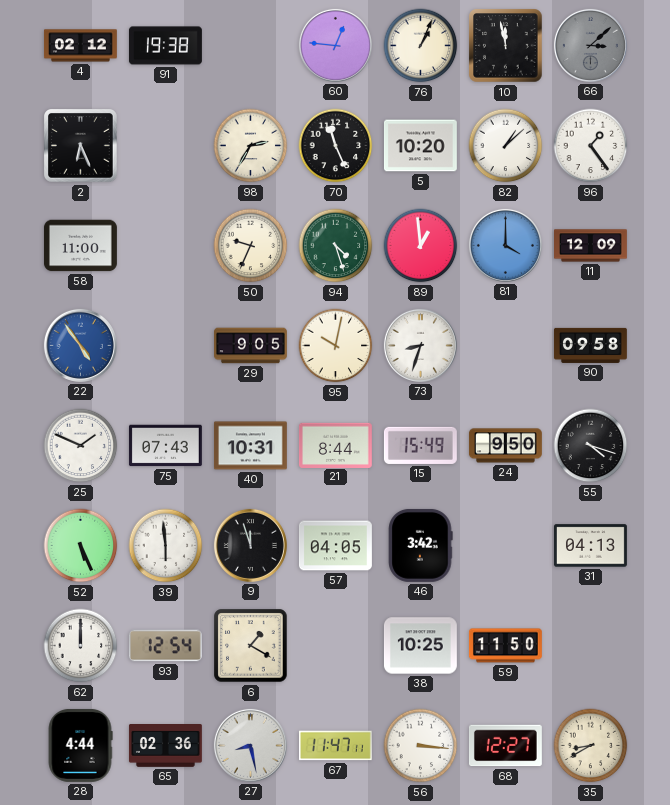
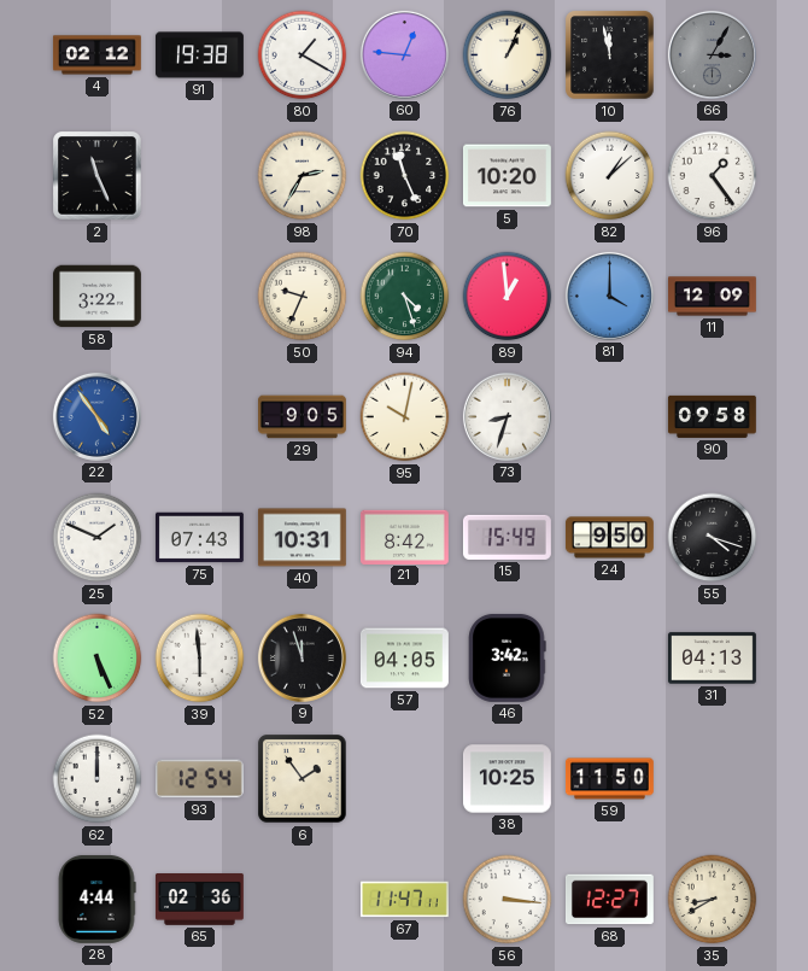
80: none -> 1:20 (303, 55)
66: 3:08 -> 3:05 (712, 54)
2: 6:26 -> 11:26 (98, 176)
58: 11:00 -> 3:22 (96, 297)
21: 8:44 -> 8:42 (404, 537)
6: 1:20 -> 1:54 (303, 779)
27: 8:28 -> none (250, 745)
